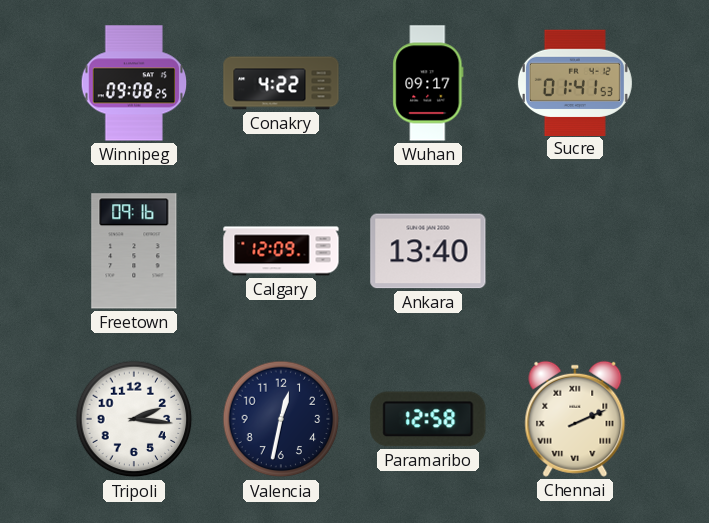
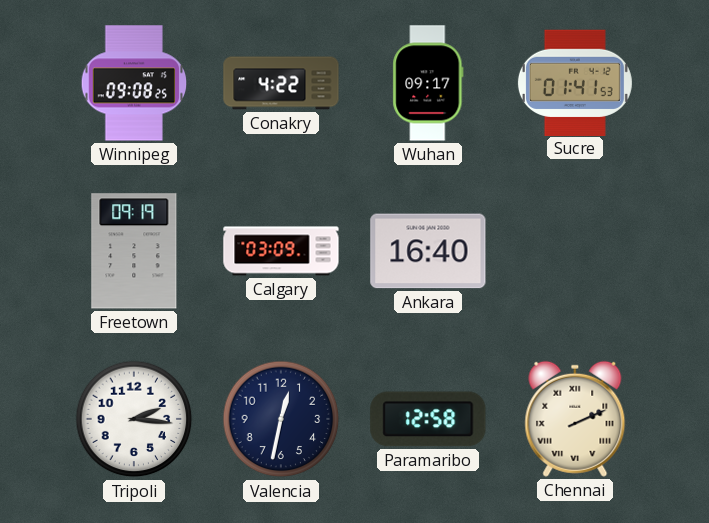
Freetown: 09:16 -> 09:19 (134, 251)
Calgary: 12:09 -> 03:09 (281, 251)
Ankara: 13:40 -> 16:40 (428, 251)
